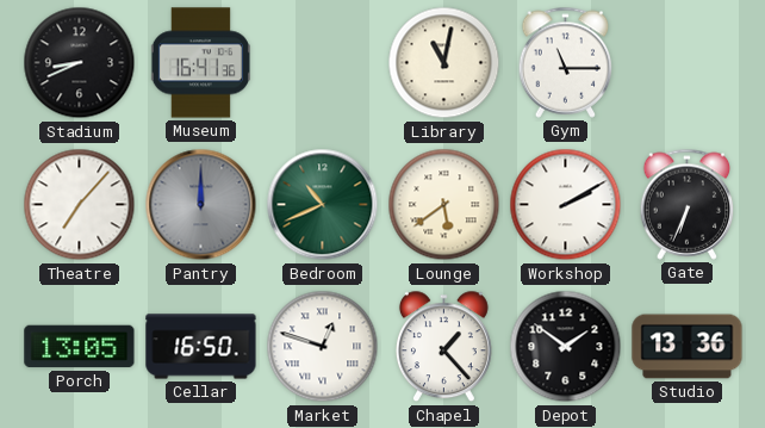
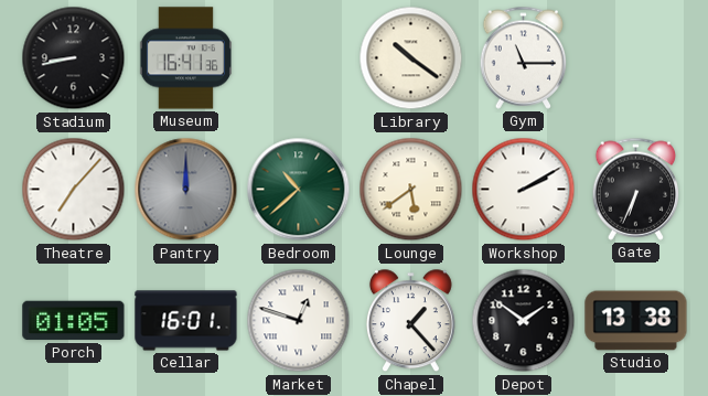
Stadium: 8:41 -> 8:43 (74, 58)
Library: 11:02 -> 10:21 (411, 58)
Bedroom: 10:41 -> 10:38 (299, 190)
Porch: 13:05 -> 01:05 (74, 321)
Cellar: 16:50 -> 16:01 (186, 321)
Studio: 13:36 -> 13:38 (636, 321)
